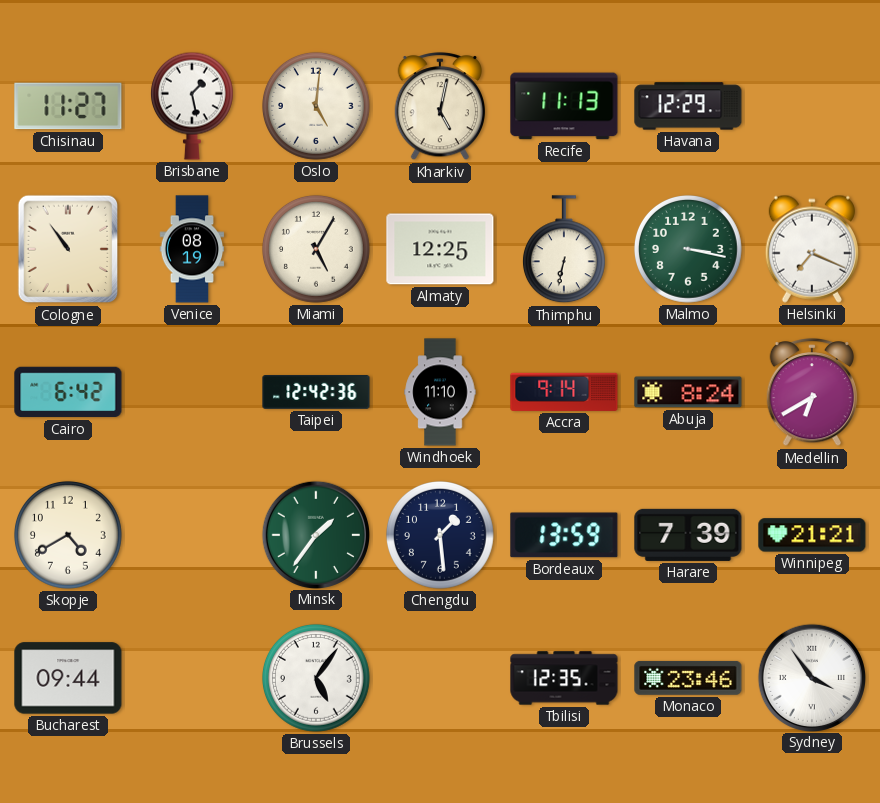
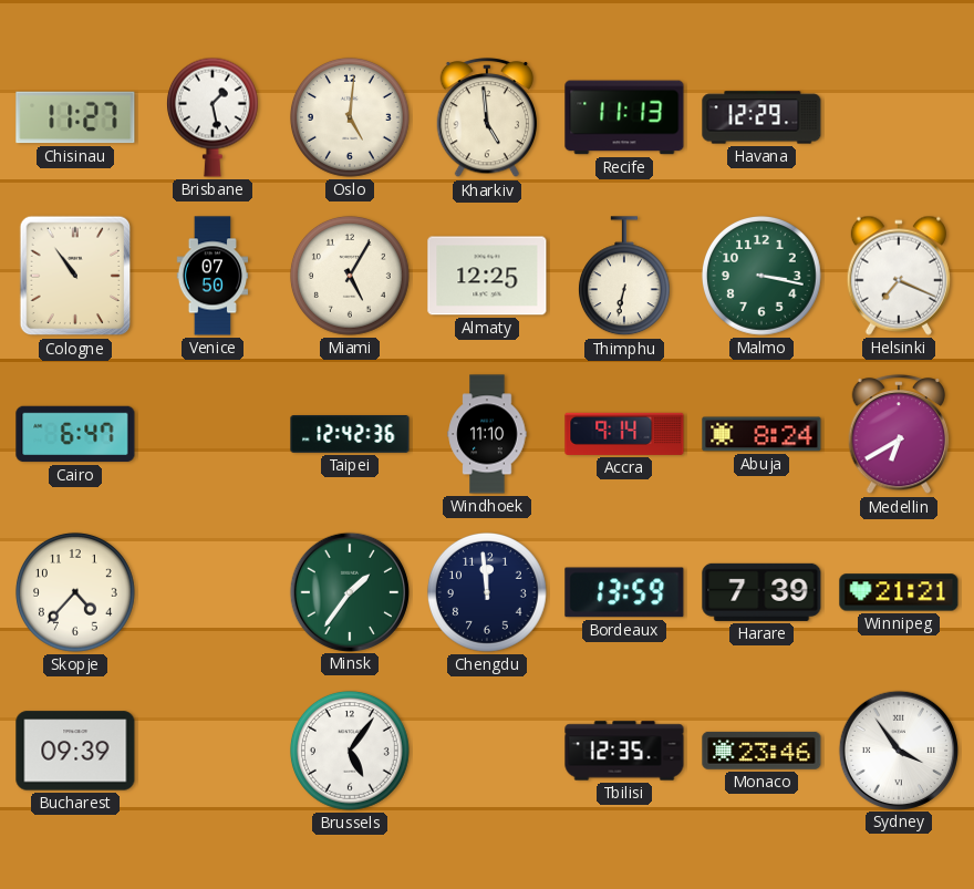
Kharkiv: 5:02 -> 4:59 (487, 118)
Venice: 08:19 -> 07:50 (213, 276)
Cairo: 6:42 -> 6:47 (75, 434)
Skopje: 4:40 -> 4:37 (75, 592)
Chengdu: 1:29 -> 11:59 (487, 592)
Bucharest: 09:44 -> 09:39 (75, 751)
